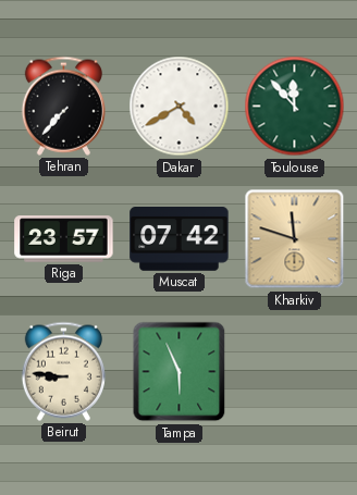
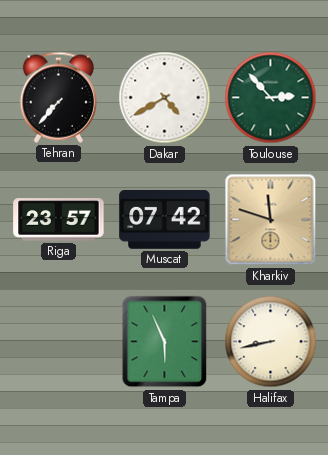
Toulouse: 11:53 -> 2:53 (271, 98)
Beirut: 8:46 -> none (63, 371)
Halifax: none -> 8:43 (271, 342)
